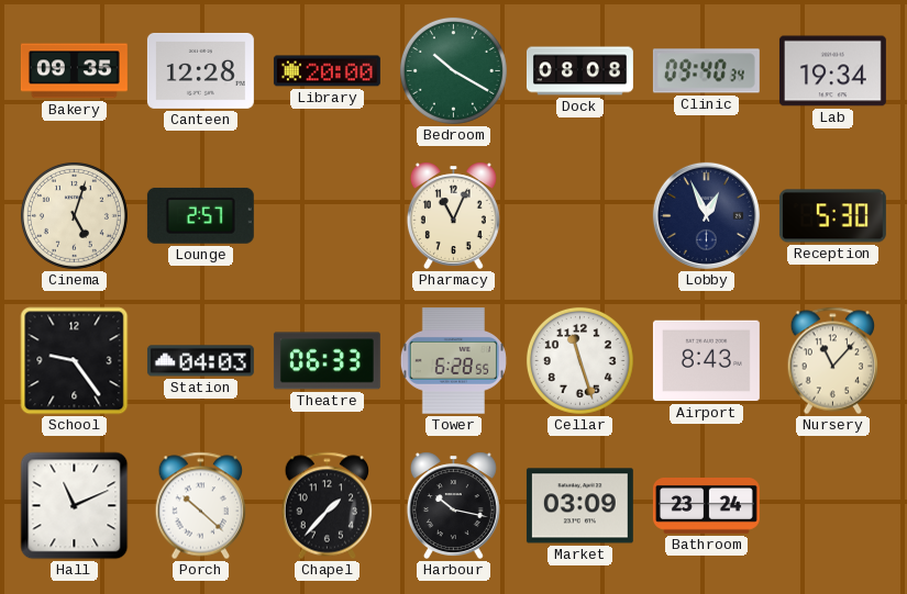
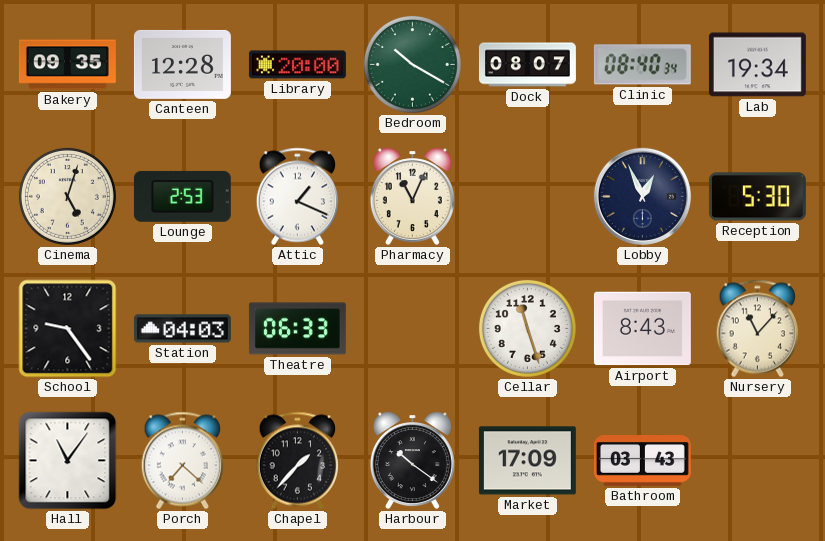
Dock: 08:08 -> 08:07 (527, 65)
Clinic: 09:40 -> 08:40 (642, 65)
Lounge: 2:57 -> 2:53 (182, 196)
Attic: none -> 1:19 (298, 197)
Tower: 6:28 -> none (453, 361)
Hall: 11:11 -> 11:06 (68, 461)
Porch: 10:22 -> 7:22 (183, 461)
Harbour: 10:17 -> 10:21 (412, 460)
Market: 03:09 -> 17:09 (527, 461)
Bathroom: 23:24 -> 03:43 (642, 461)
